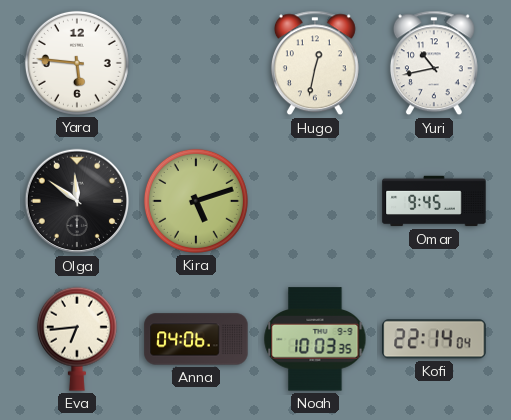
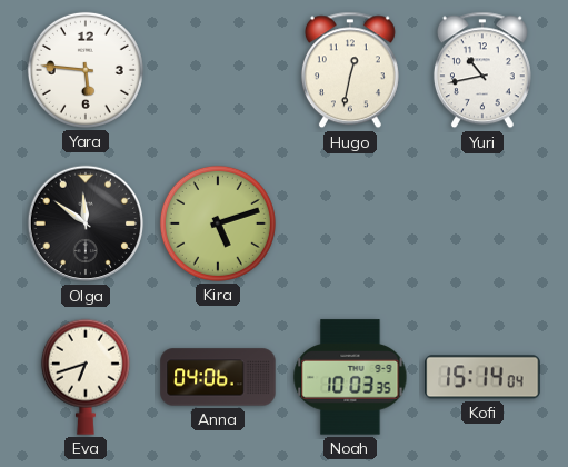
Omar: 9:45 -> none (434, 201)
Eva: 6:44 -> 6:42 (86, 377)
Kofi: 22:14 -> 15:14 (482, 377)
